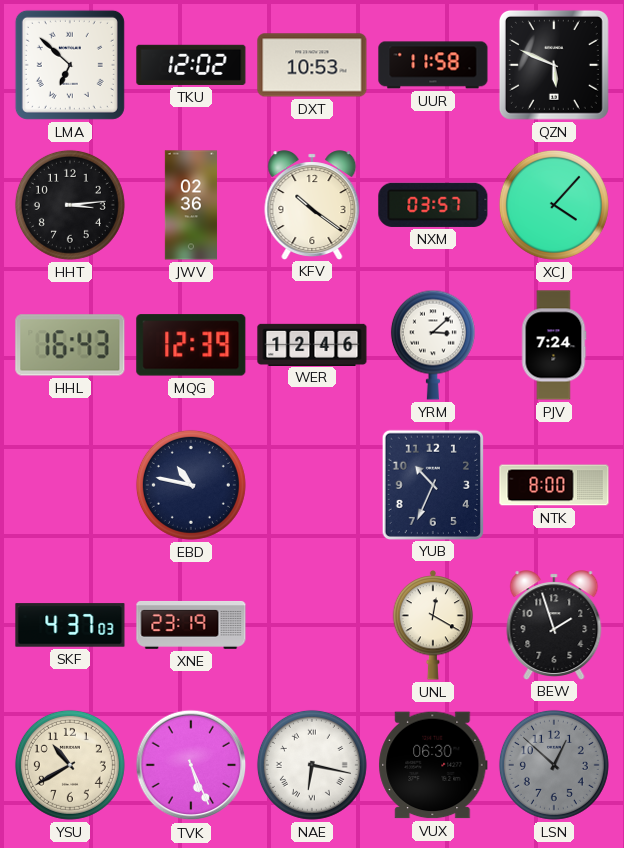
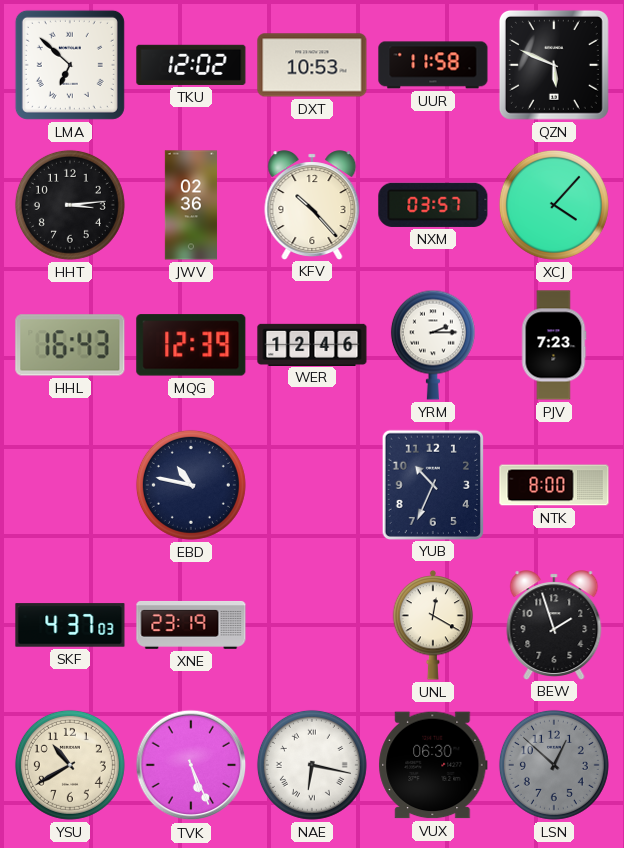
KFV: 10:21 -> 10:23 (312, 205)
YRM: 3:08 -> 2:15 (433, 345)
PJV: 7:24 -> 7:23 (554, 345)
